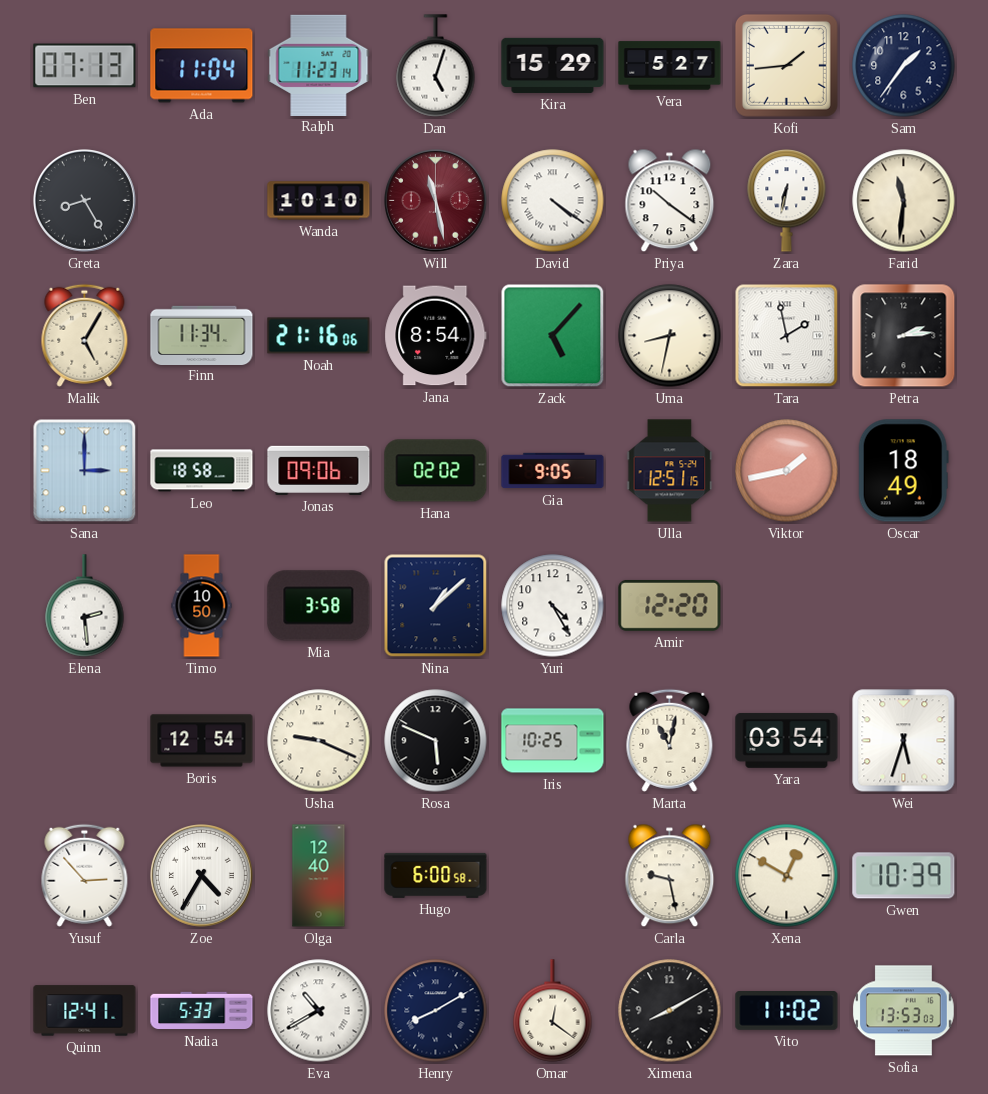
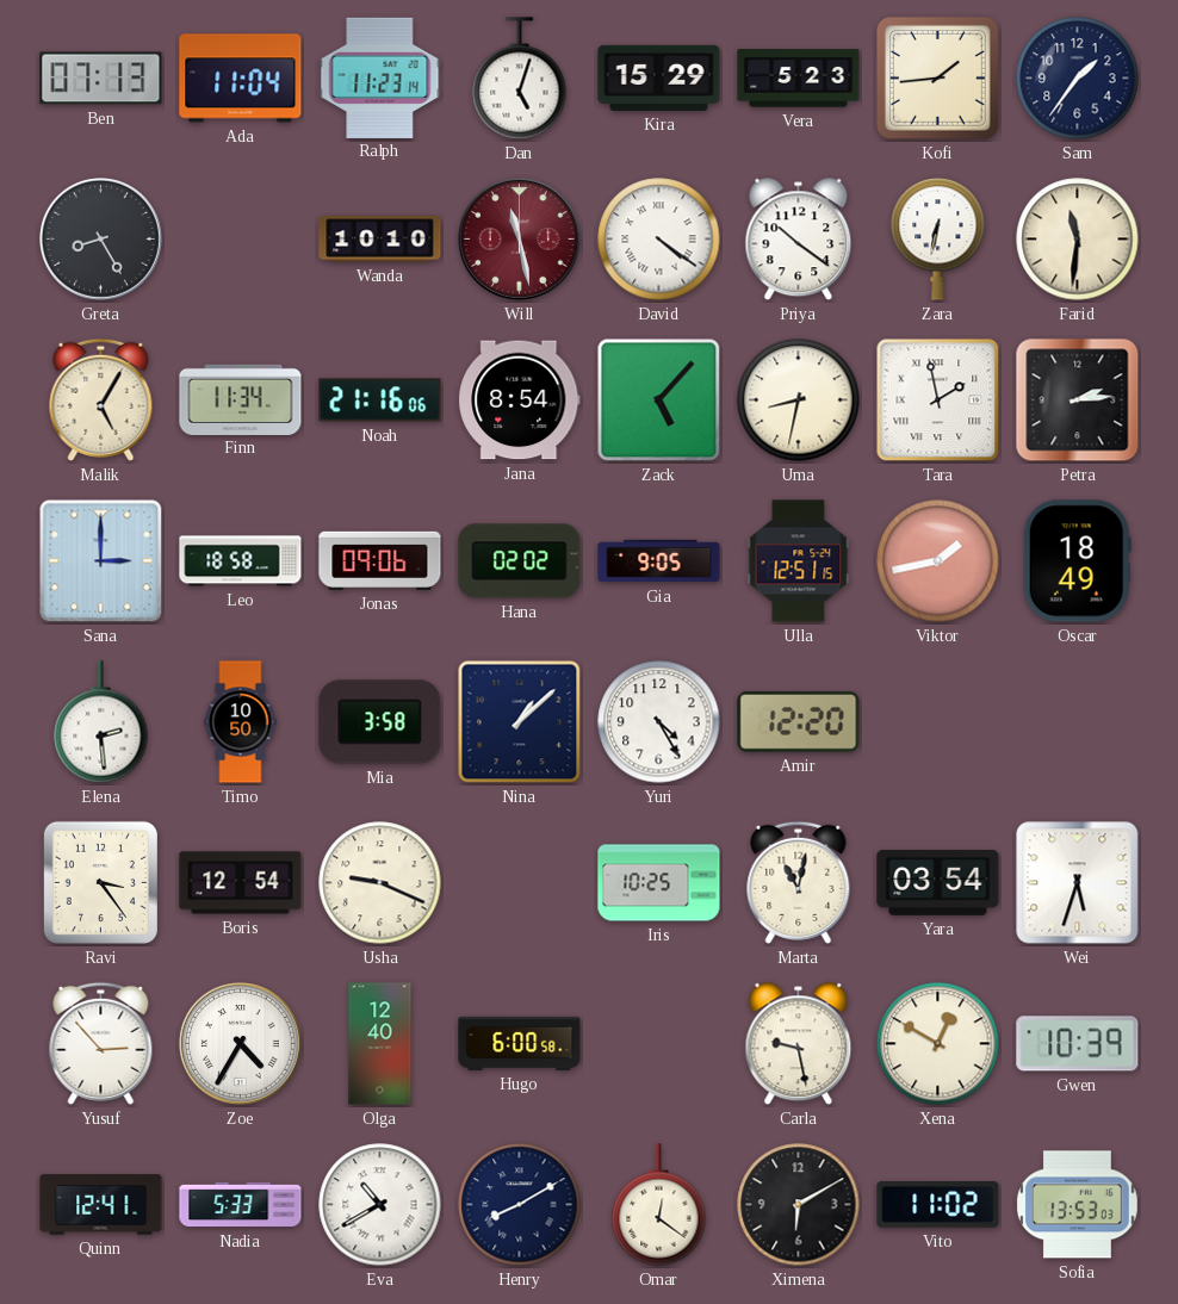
Vera: 5:27 -> 5:23 (799, 79)
Ravi: none -> 3:24 (100, 882)
Rosa: 5:49 -> none (436, 741)
Ximena: 8:10 -> 6:10 (799, 1205)
